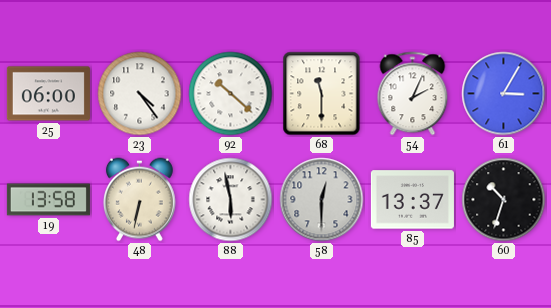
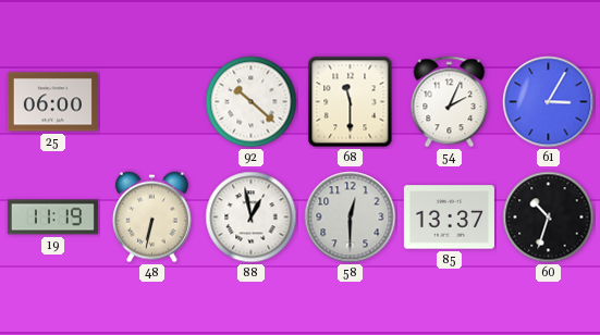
23: 4:24 -> none (140, 94)
19: 13:58 -> 11:19 (52, 218)
88: 5:58 -> 12:58 (252, 218)
